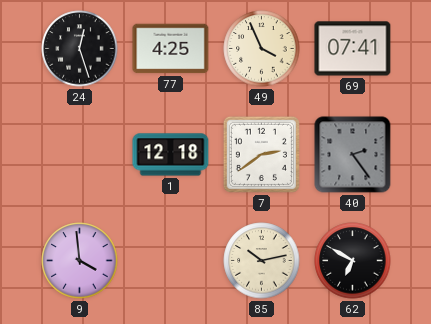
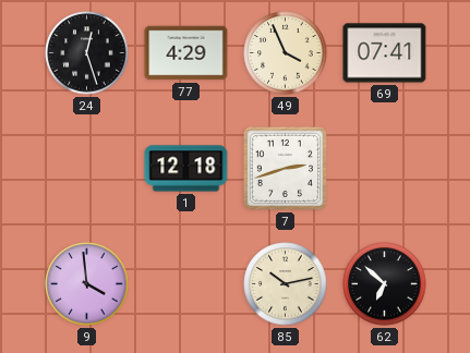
77: 4:25 -> 4:29 (186, 53)
7: 2:39 -> 2:42 (285, 168)
40: 2:24 -> none (353, 155)
62: 6:50 -> 6:52 (385, 284)
